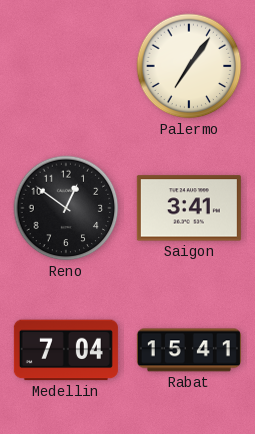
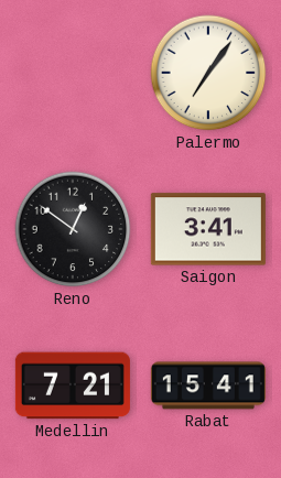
Medellin: 7:04 -> 7:21 (73, 385)
